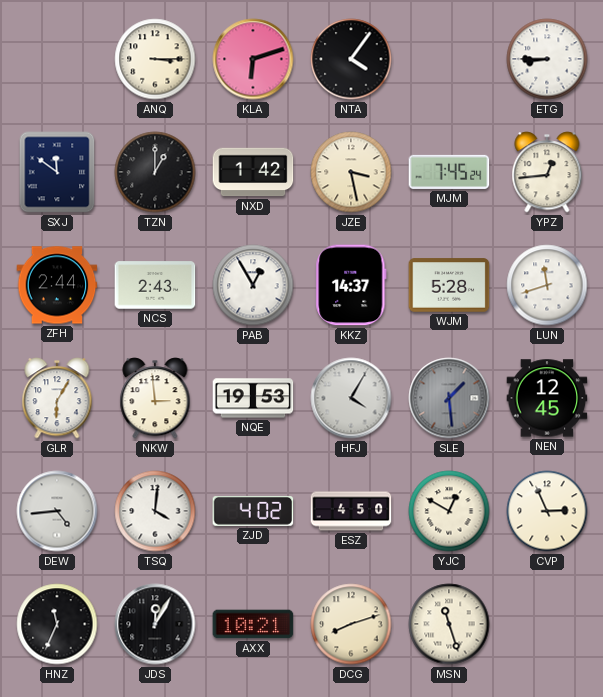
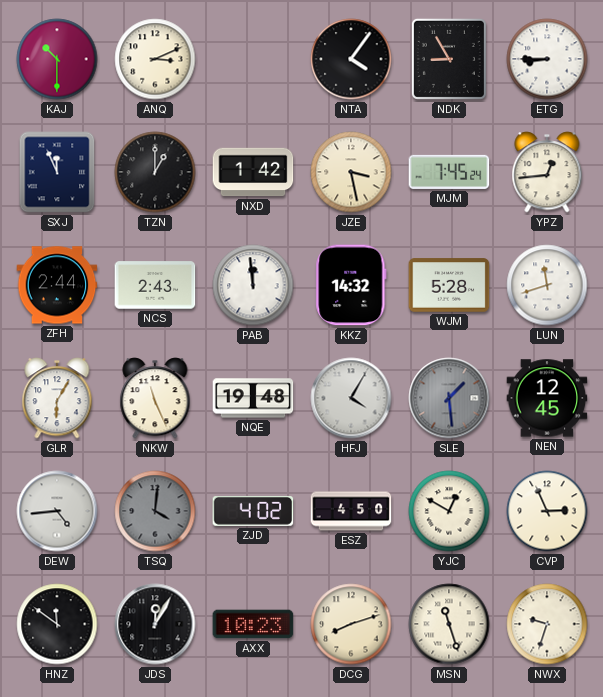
KAJ: none -> 10:30 (57, 59)
ANQ: 3:15 -> 3:11 (155, 59)
KLA: 6:12 -> none (253, 59)
NDK: none -> 8:55 (449, 59)
SXJ: 11:51 -> 11:56 (57, 172)
PAB: 12:55 -> 11:59 (253, 285)
KKZ: 14:37 -> 14:32 (351, 285)
NKW: 2:59 -> 11:26 (155, 398)
NQE: 19:53 -> 19:48 (253, 398)
TSQ dial: white -> grey (155, 511)
HNZ: 11:34 -> 11:51 (57, 624)
AXX: 10:21 -> 10:23 (253, 624)
NWX: none -> 9:33 (547, 624)
